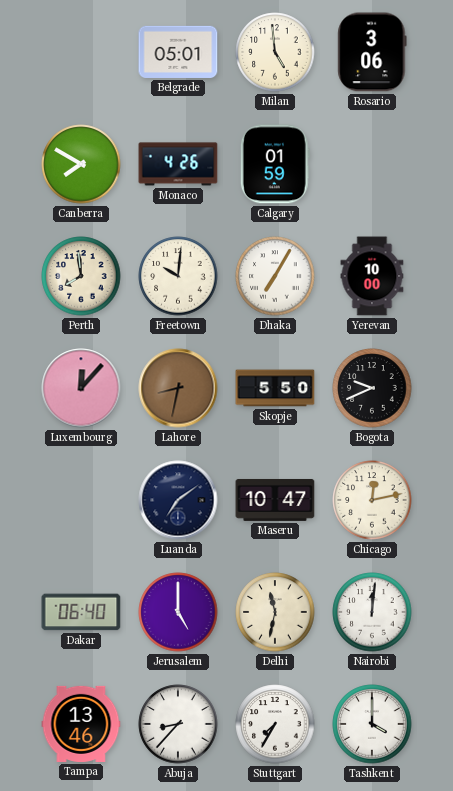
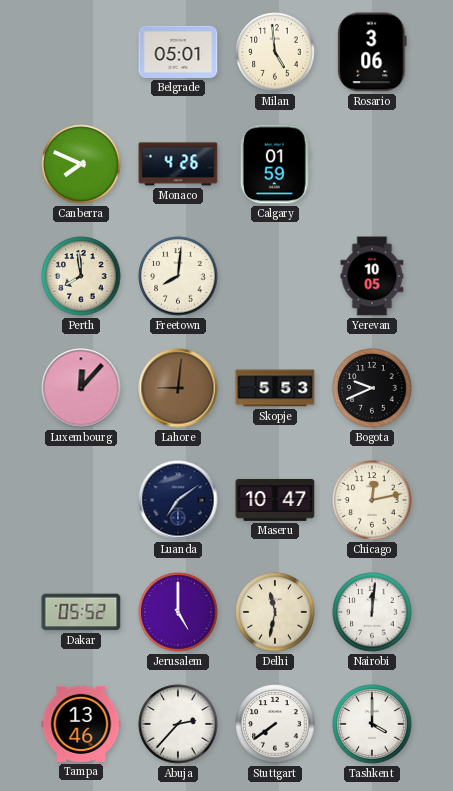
Canberra: 7:50 -> 7:49 (81, 164)
Freetown: 10:01 -> 8:01 (178, 276)
Dhaka: 7:05 -> none (275, 276)
Yerevan: 10:00 -> 10:05 (372, 276)
Lahore: 8:32 -> 9:01 (178, 388)
Skopje: 5:50 -> 5:53 (275, 388)
Dakar: 06:40 -> 05:52 (81, 612)
Abuja: 8:37 -> 2:37 (178, 724)
Stuttgart: 7:35 -> 7:39 (275, 724)
